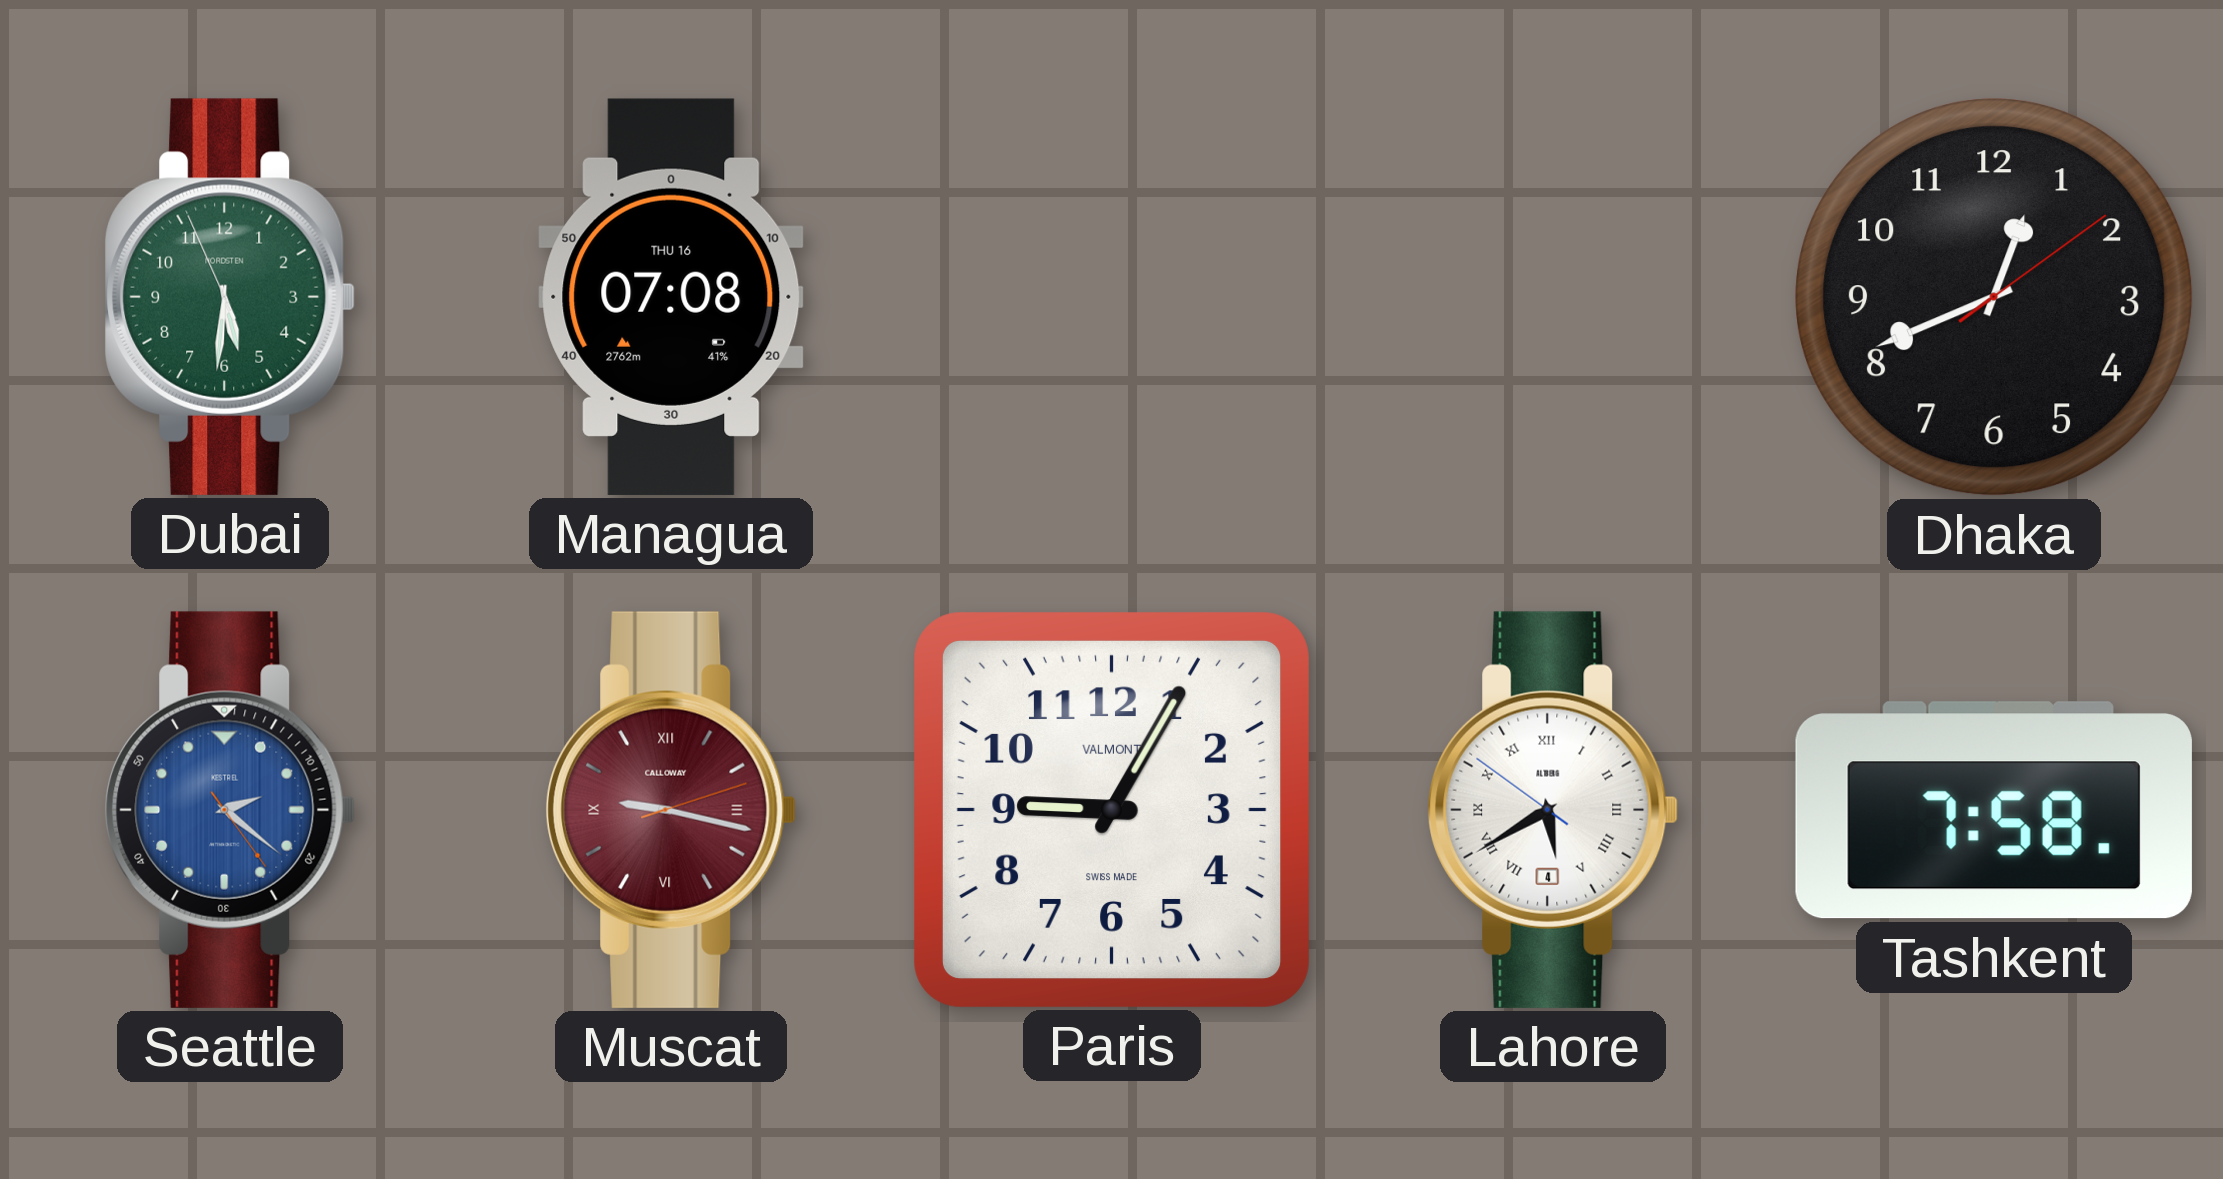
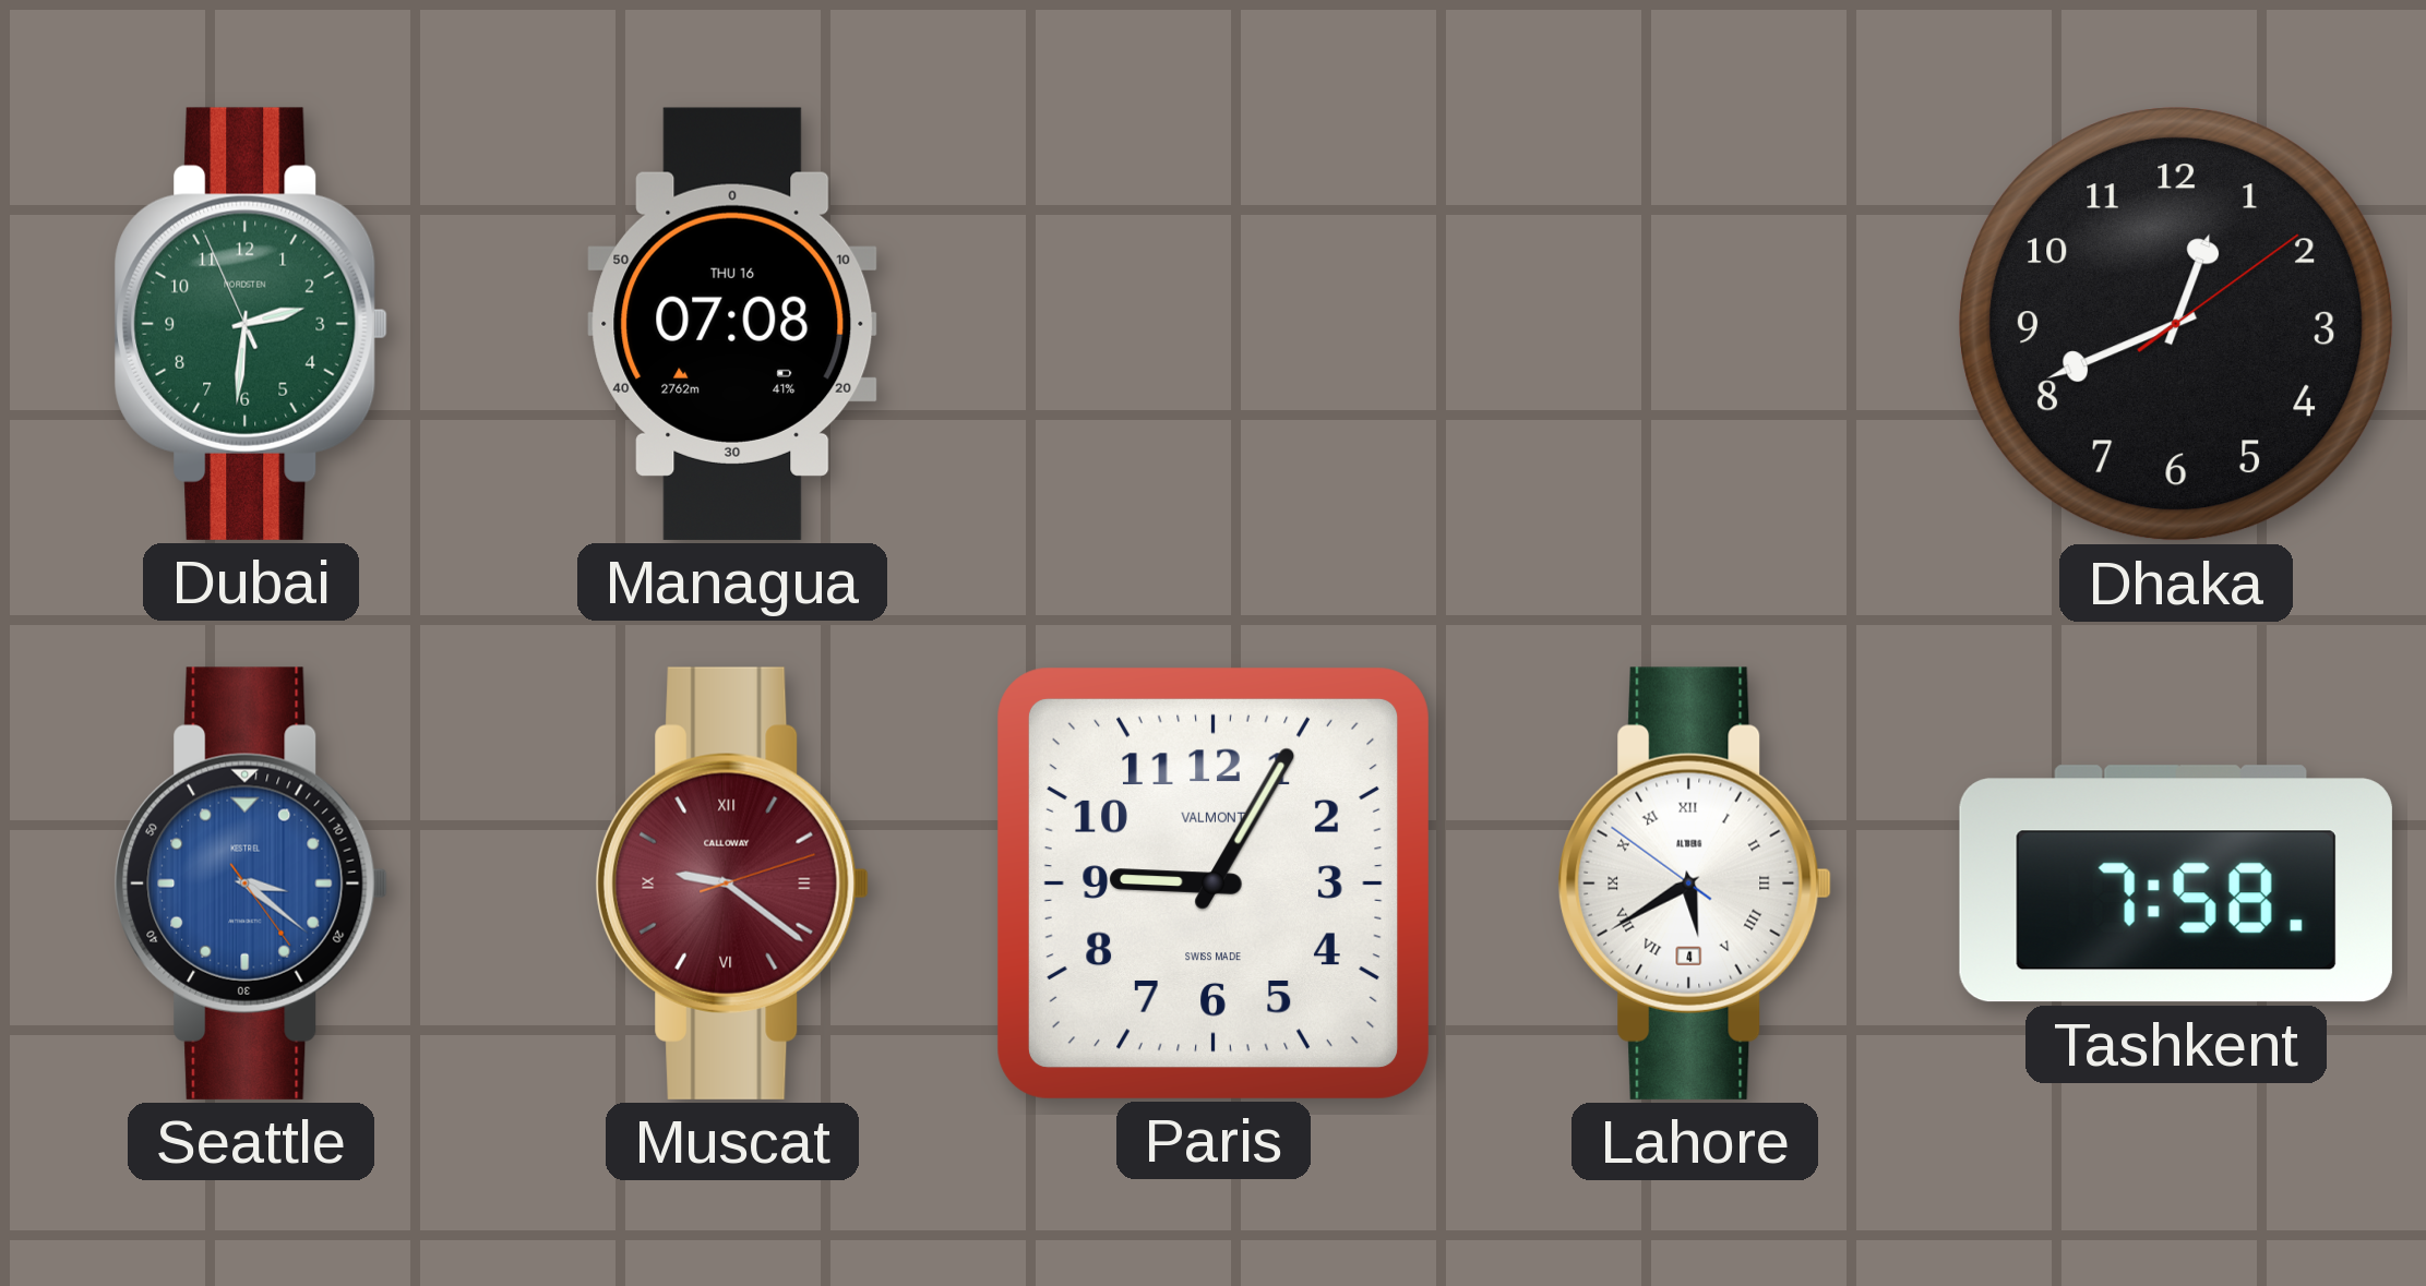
Dubai: 5:30 -> 2:30 (251, 324)
Seattle: 2:21 -> 3:21 (251, 884)
Muscat: 9:17 -> 9:21 (732, 884)
